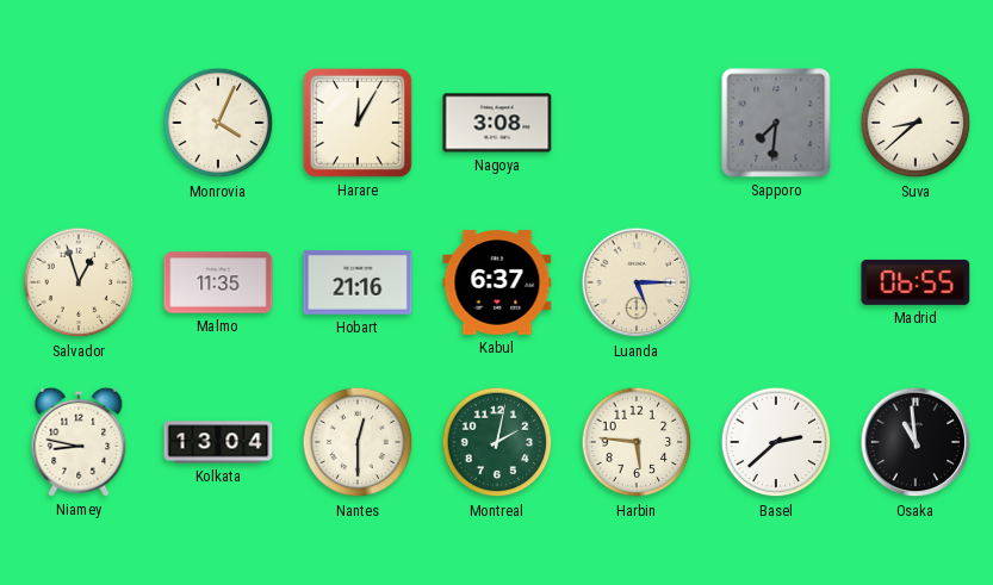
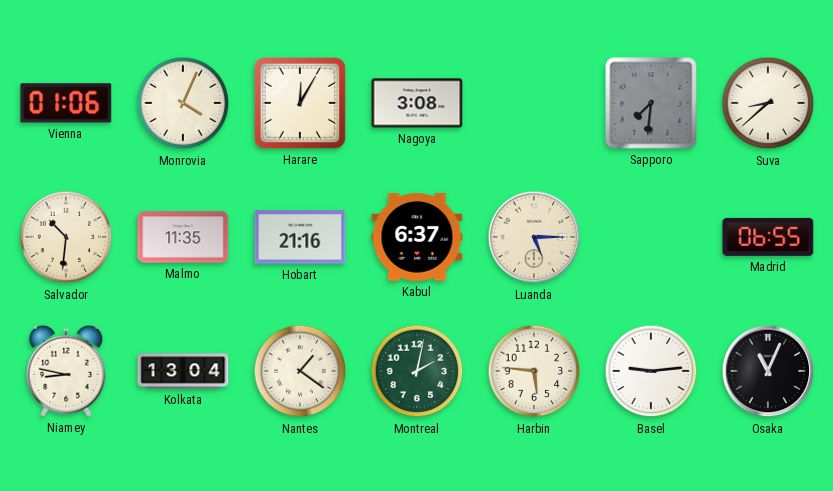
Vienna: none -> 01:06 (66, 103)
Salvador: 12:57 -> 10:31 (66, 237)
Nantes: 12:30 -> 1:21 (300, 371)
Basel: 2:38 -> 9:14 (651, 371)
Osaka: 10:59 -> 11:04 (768, 371)
